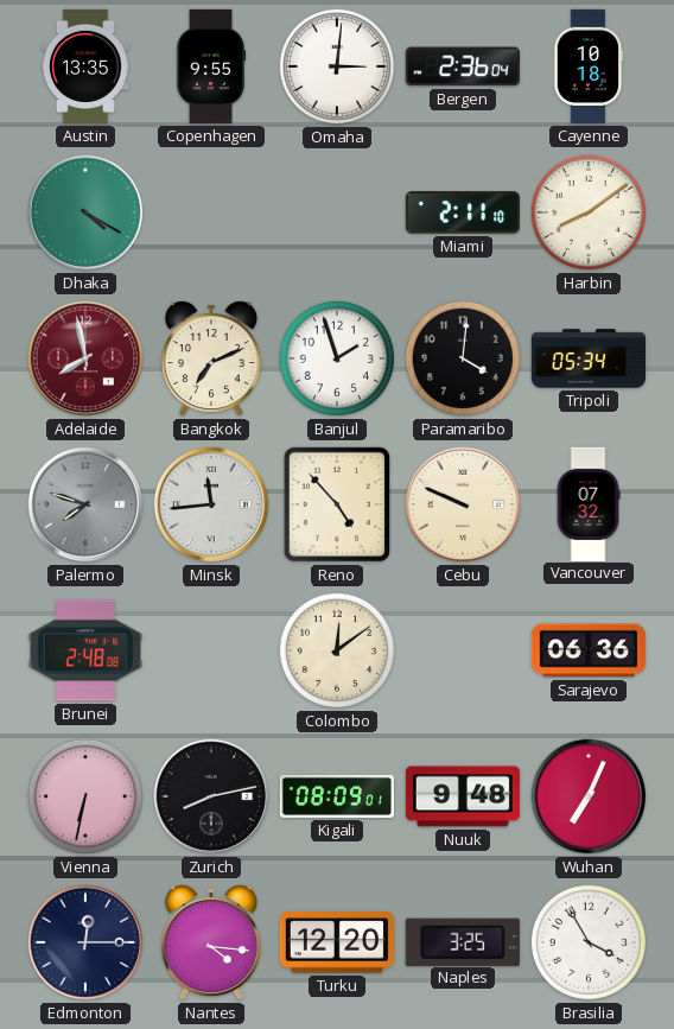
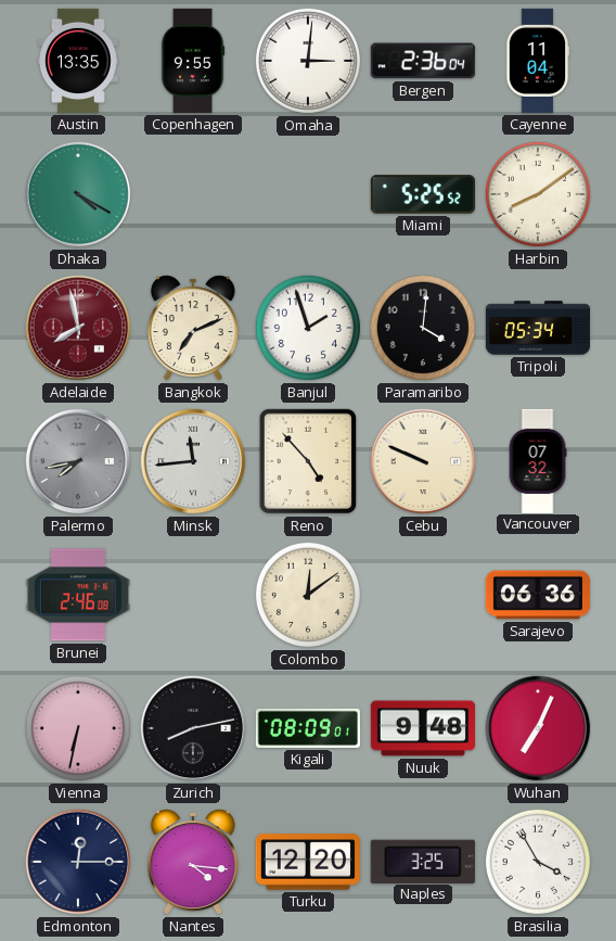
Cayenne: 10:18 -> 11:04 (538, 61)
Miami: 2:11 -> 5:25 (423, 194)
Palermo: 7:48 -> 7:43 (78, 461)
Brunei: 2:48 -> 2:46 (78, 595)
